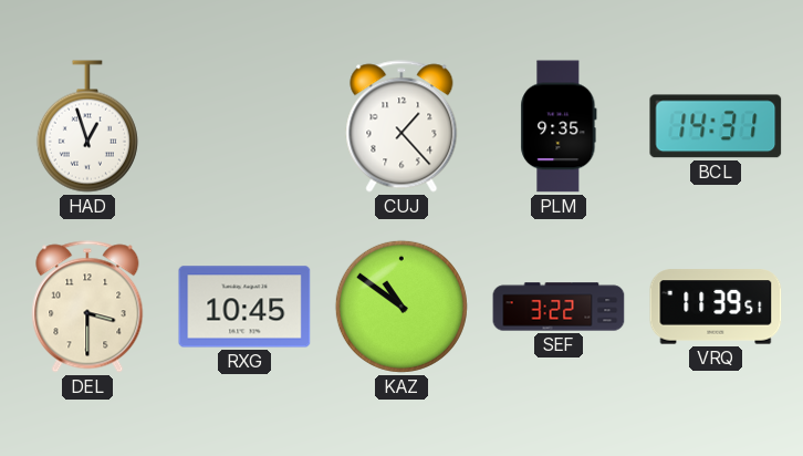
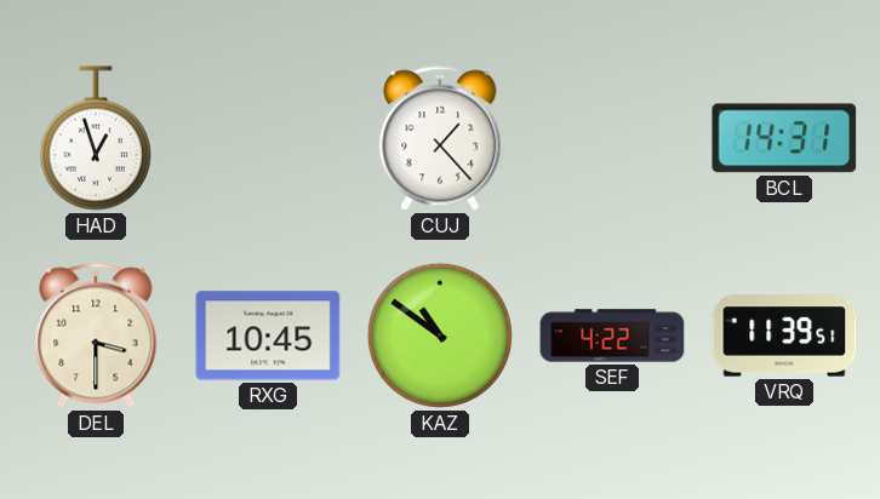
PLM: 9:35 -> none (559, 126)
SEF: 3:22 -> 4:22 (612, 335)
